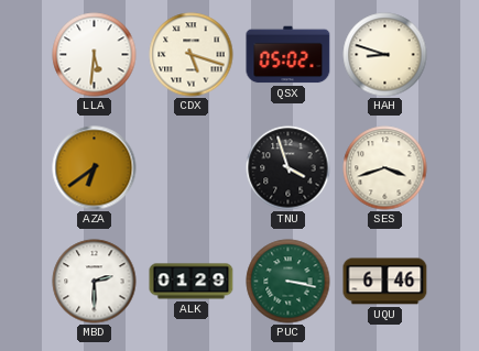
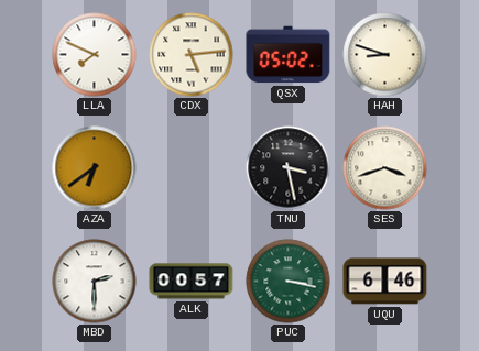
LLA: 5:31 -> 7:49 (95, 55)
CDX: 5:18 -> 5:14 (192, 55)
TNU: 3:57 -> 3:28 (289, 168)
ALK: 01:29 -> 00:57 (192, 282)
